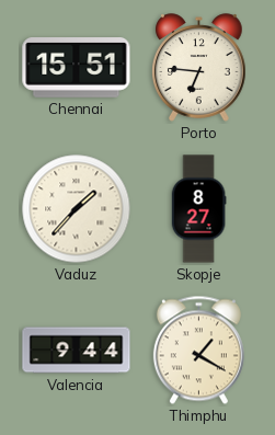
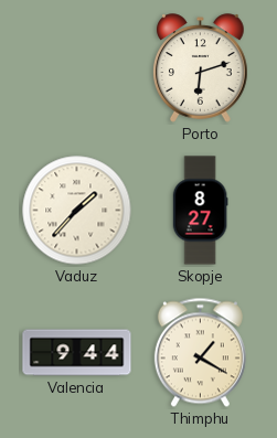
Chennai: 15:51 -> none (77, 68)
Porto: 6:46 -> 6:12 (201, 68)
